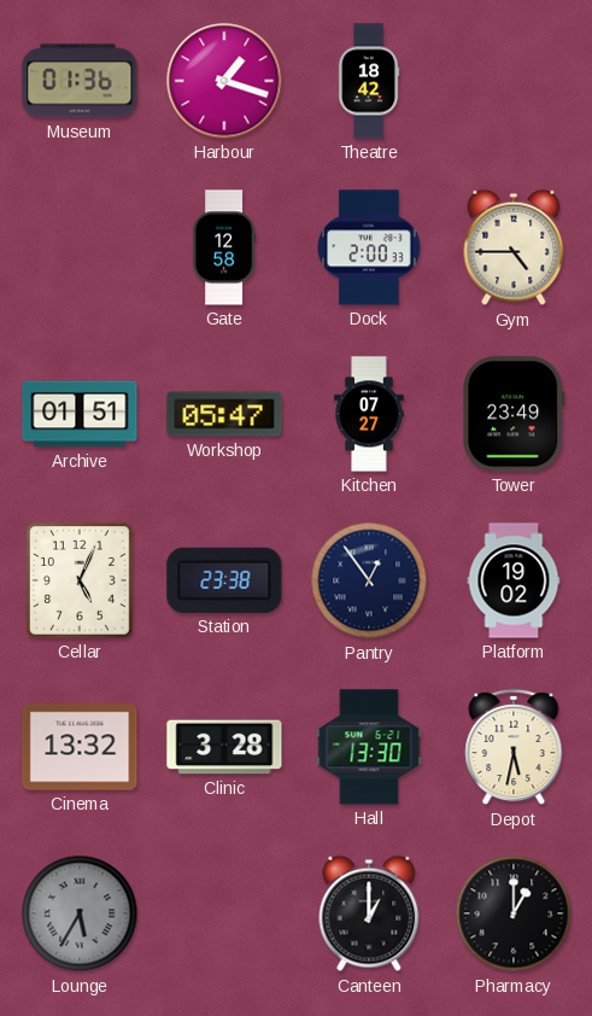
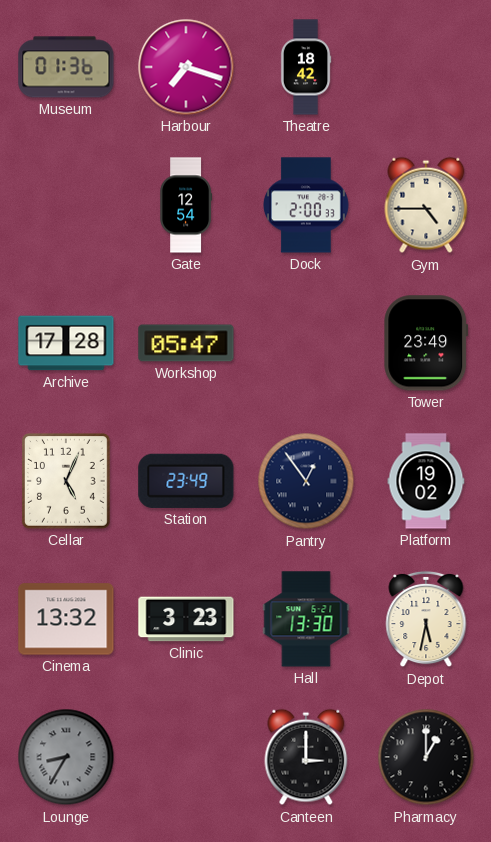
Harbour: 1:18 -> 7:18 (186, 67)
Gate: 12:58 -> 12:54 (186, 205)
Archive: 01:51 -> 17:28 (66, 343)
Kitchen: 07:27 -> none (369, 414)
Station: 23:38 -> 23:49 (186, 481)
Clinic: 3:28 -> 3:23 (186, 619)
Lounge: 5:35 -> 8:35 (66, 757)
Canteen: 1:00 -> 3:00 (306, 757)
